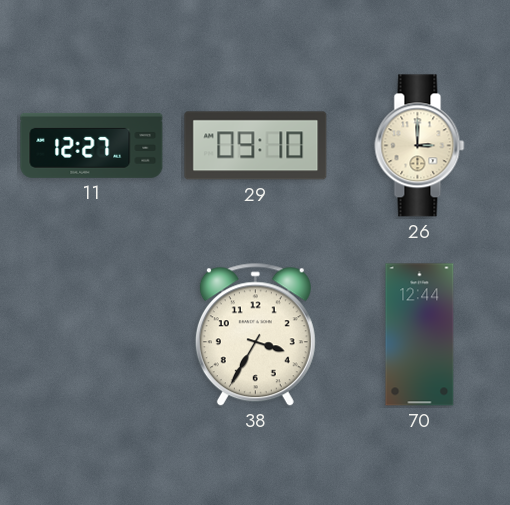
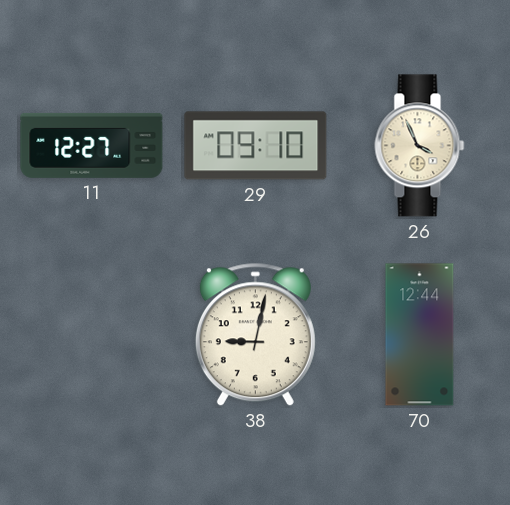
26: 3:00 -> 3:56 (420, 146)
38: 3:35 -> 9:02 (255, 335)
